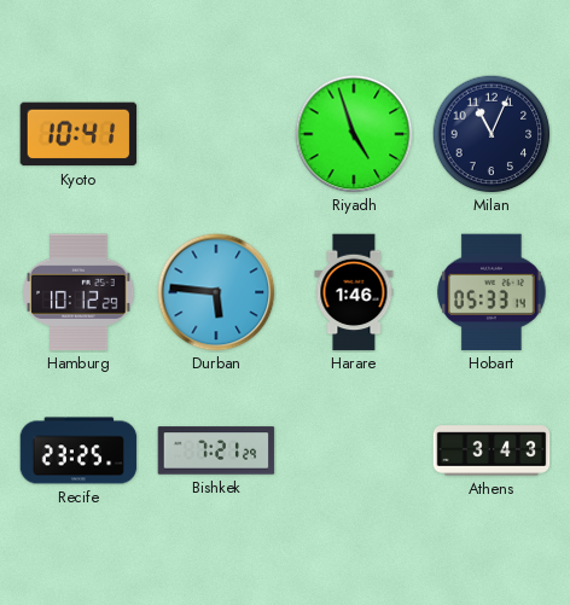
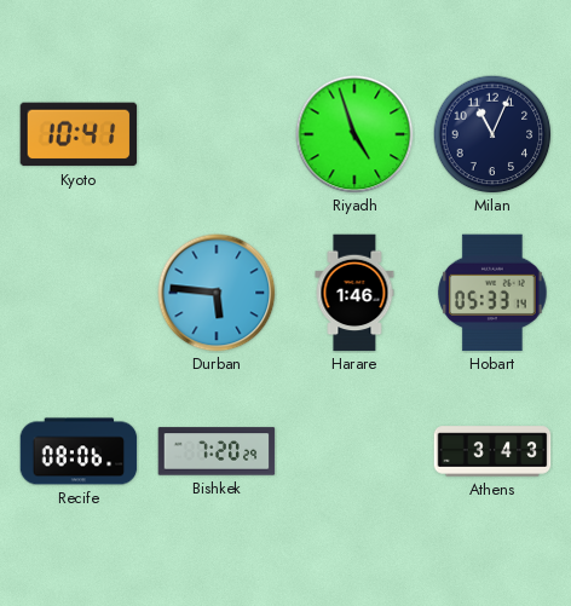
Hamburg: 10:12 -> none (78, 292)
Recife: 23:25 -> 08:06 (79, 451)
Bishkek: 7:21 -> 7:20 (217, 451)
